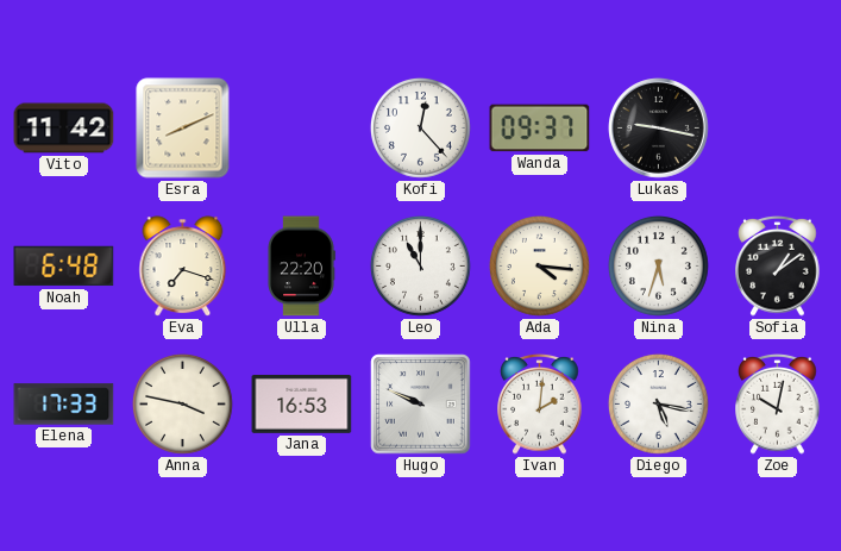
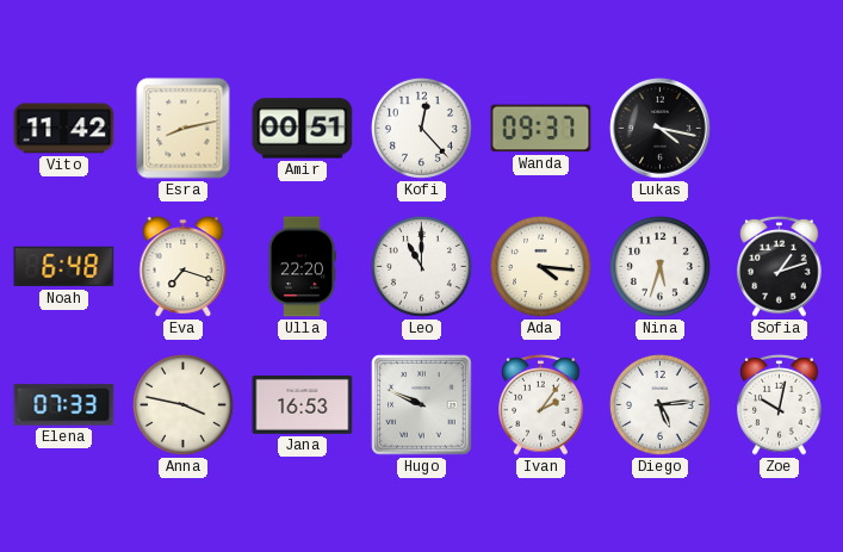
Esra: 8:11 -> 8:13 (184, 129)
Amir: none -> 00:51 (303, 129)
Lukas: 9:17 -> 4:17 (661, 129)
Sofia: 1:09 -> 1:12 (780, 267)
Elena: 17:33 -> 07:33 (64, 405)
Ivan: 2:01 -> 2:06 (541, 405)
Diego: 5:17 -> 5:14 (659, 404)
